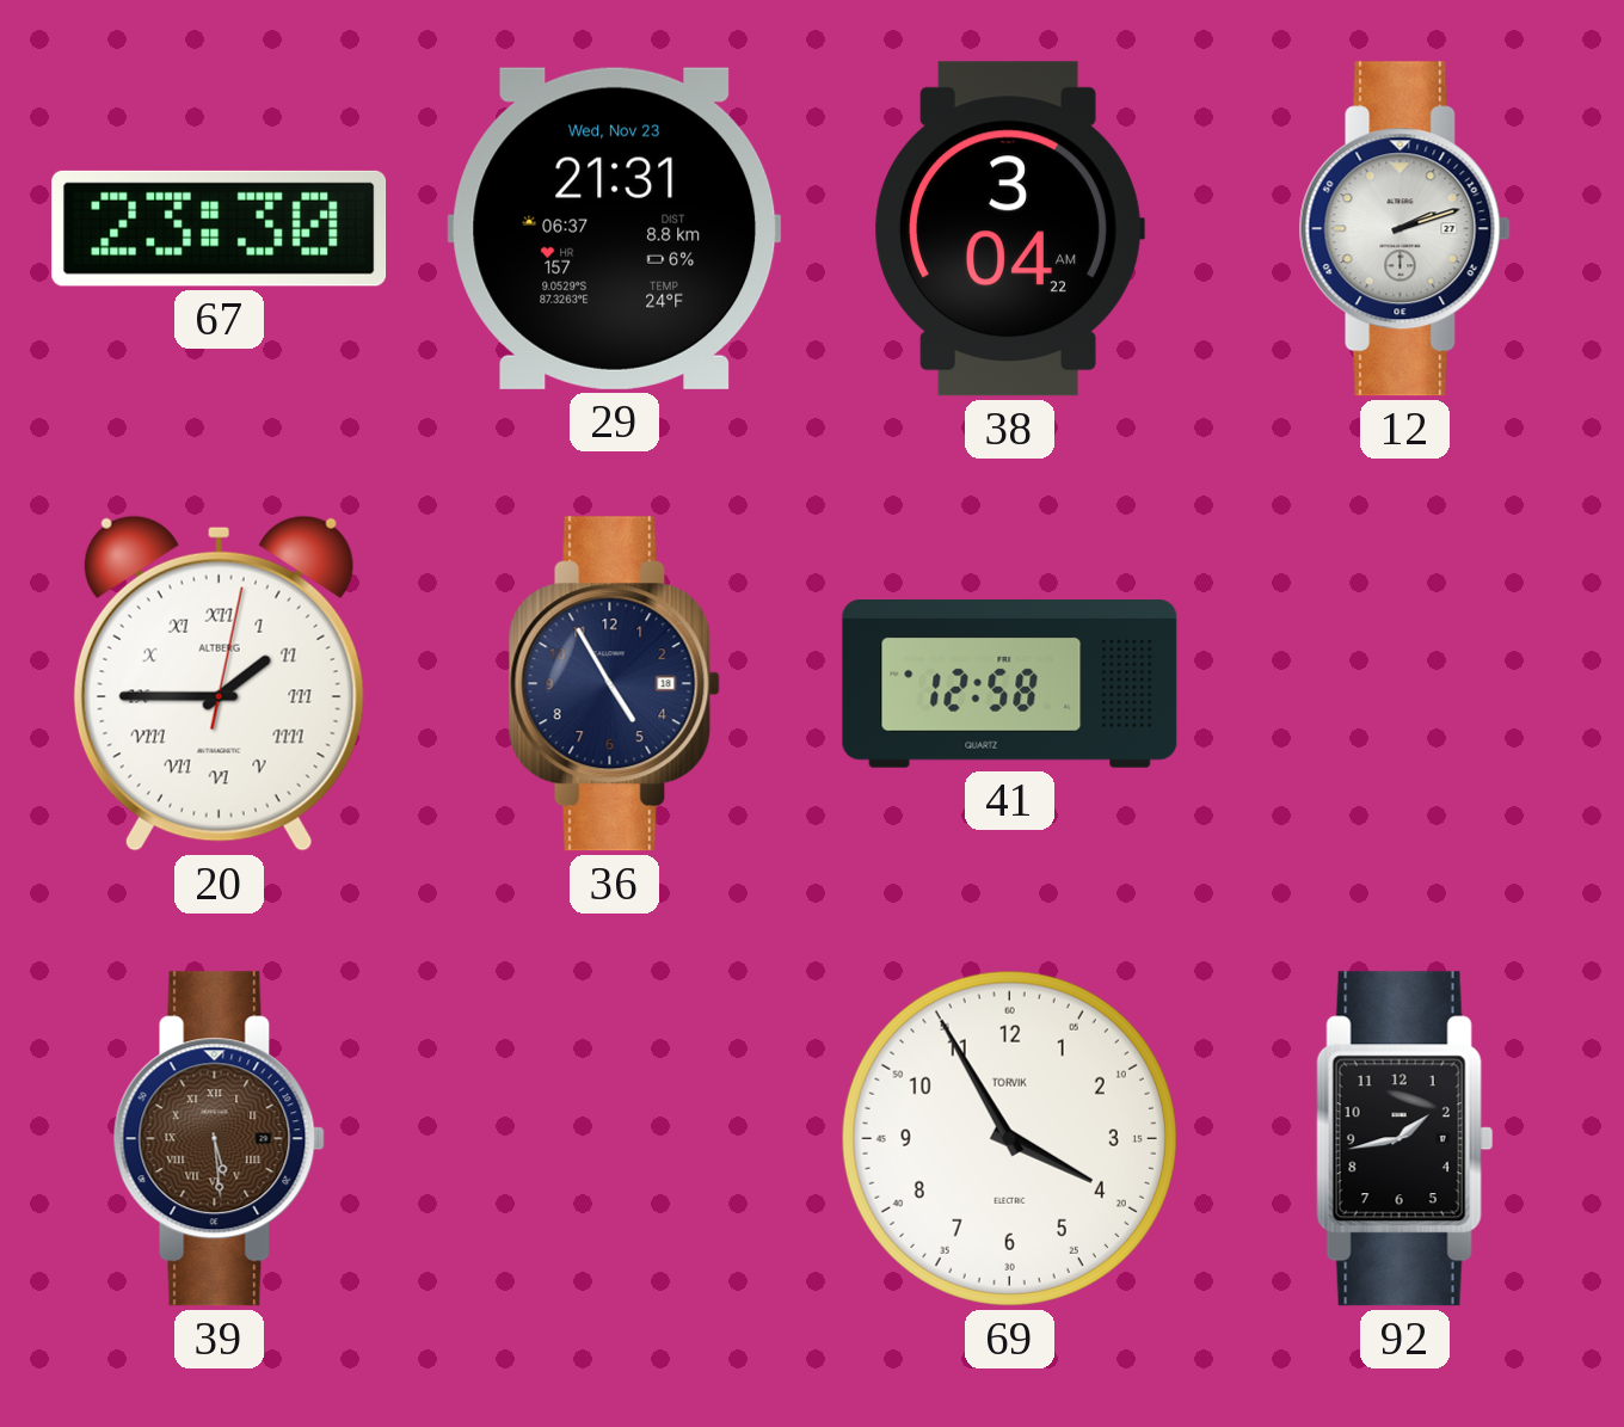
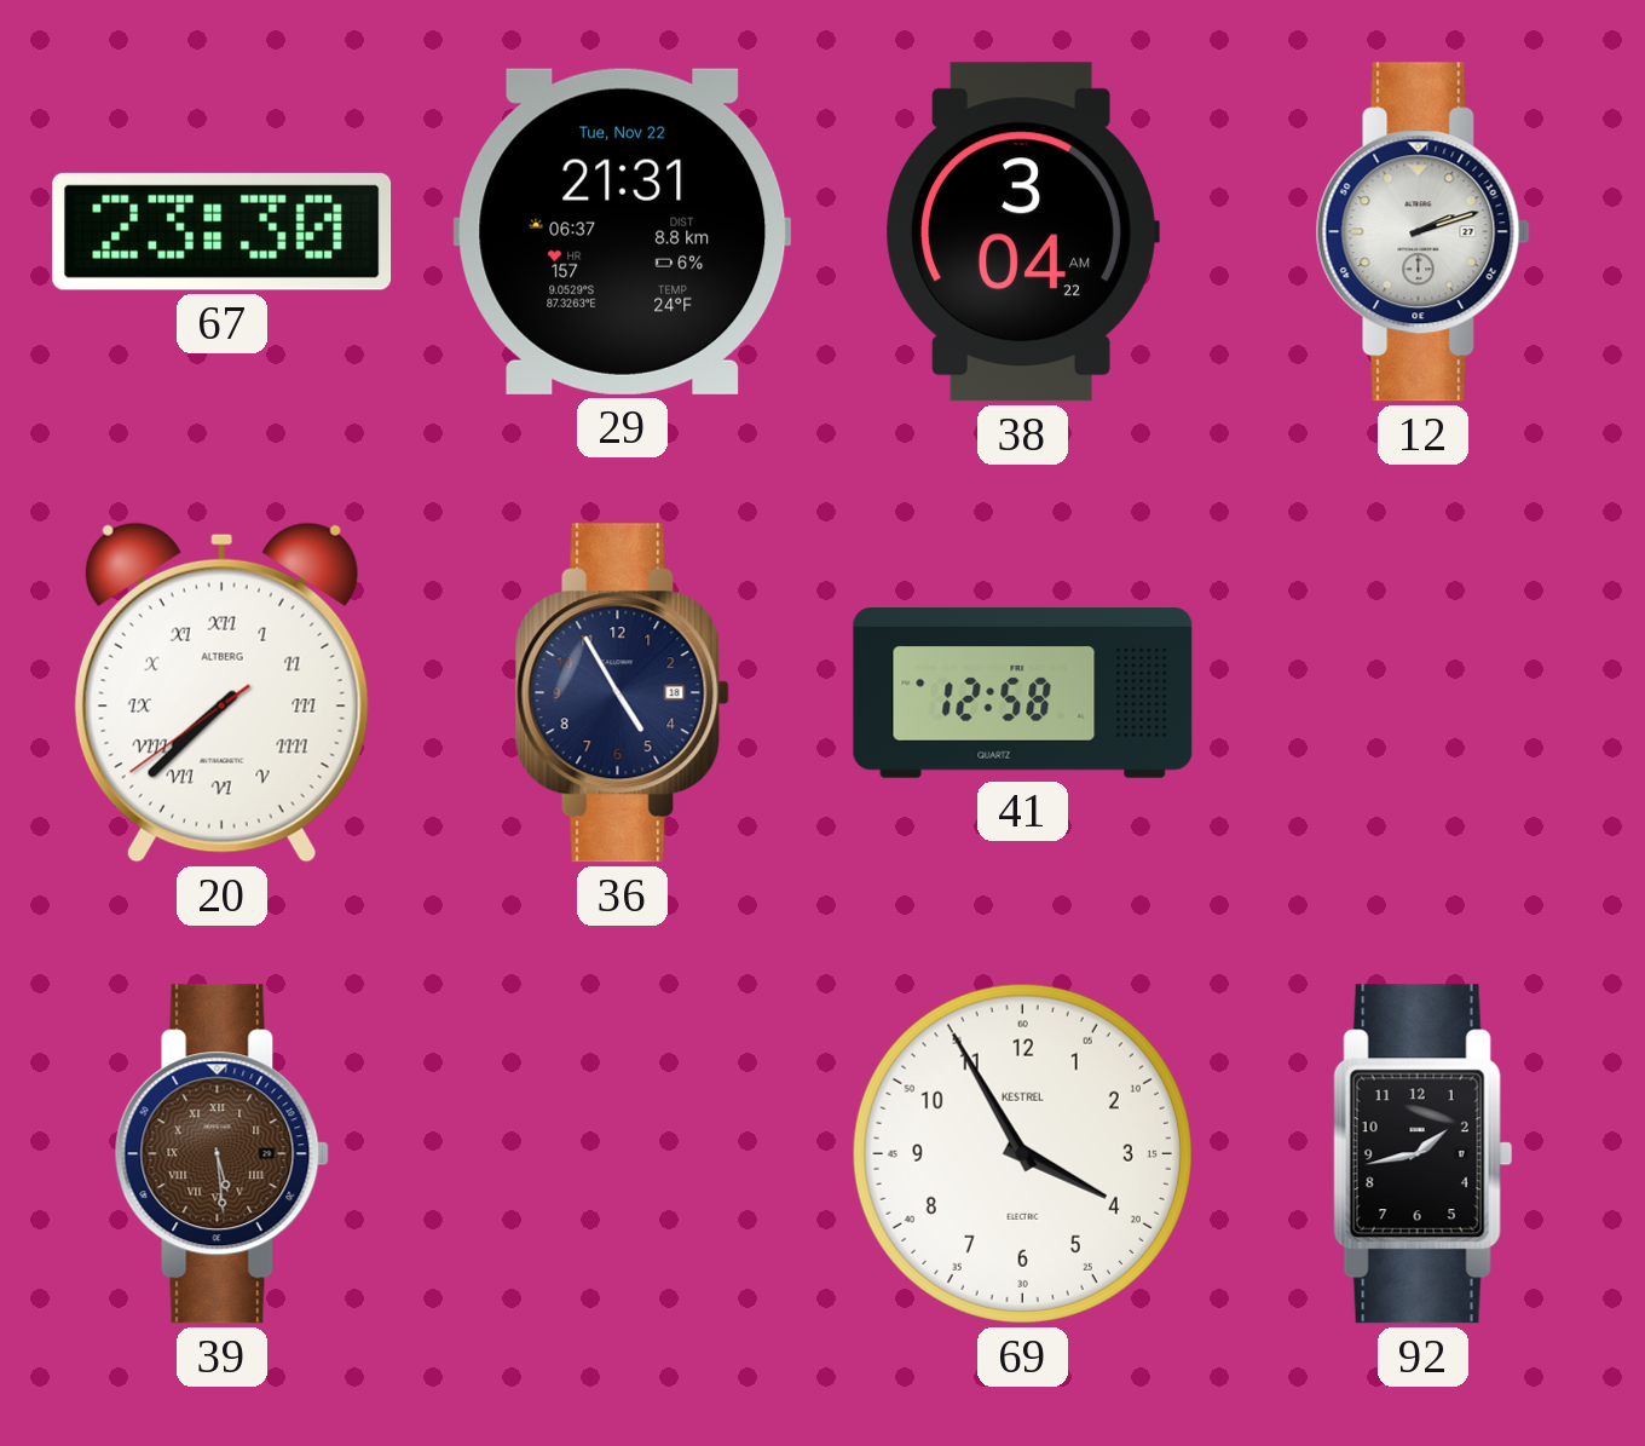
29 date: Wed, Nov 23 -> Tue, Nov 22 (623, 231)
20: 1:45 -> 7:37 (221, 692)
69 brand: TORVIK -> KESTREL (1022, 1153)
